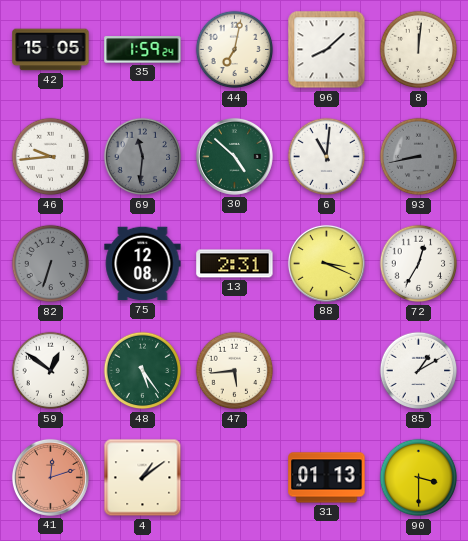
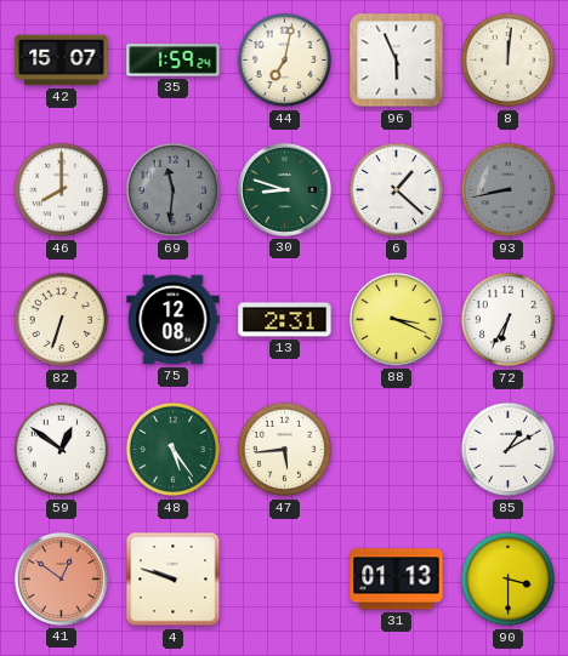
42: 15:05 -> 15:07 (62, 61)
96: 8:08 -> 5:56 (397, 61)
46: 9:44 -> 8:00 (62, 190)
30: 4:52 -> 8:48 (284, 189)
6: 11:01 -> 1:22 (397, 190)
82 dial: grey -> cream (62, 320)
72: 12:35 -> 6:35 (509, 320)
41: 12:12 -> 12:51 (61, 578)
4: 1:09 -> 9:48 (174, 580)
